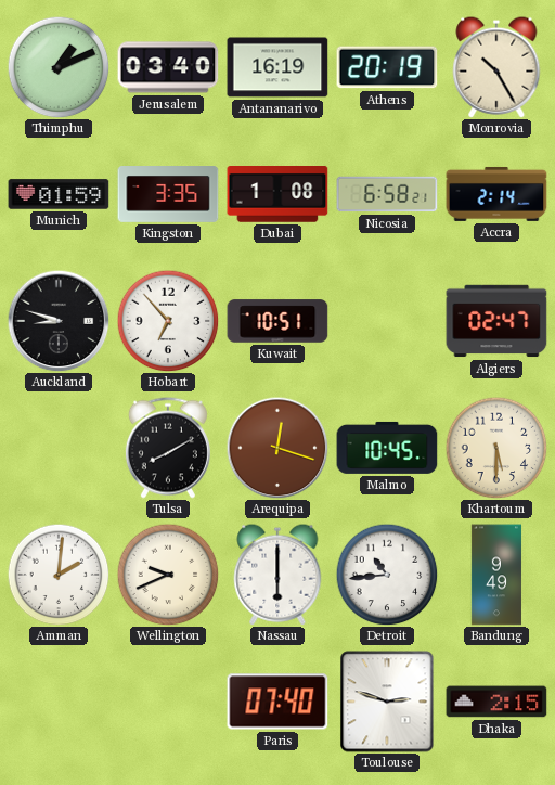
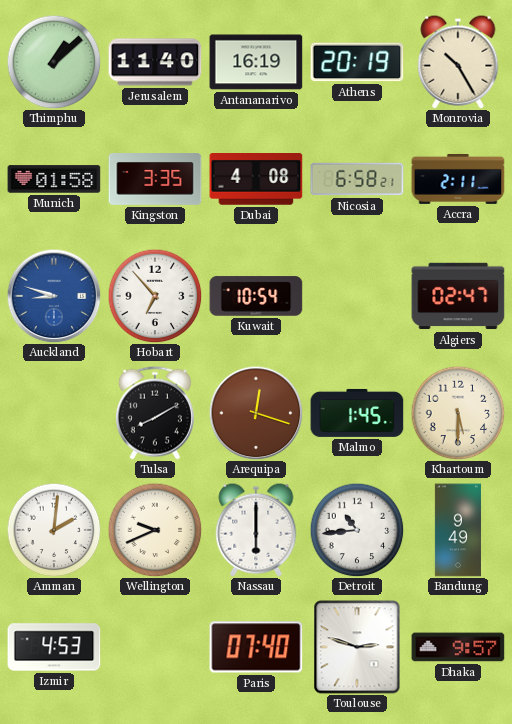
Thimphu: 1:11 -> 1:08 (54, 62)
Jerusalem: 03:40 -> 11:40 (155, 62)
Munich: 01:59 -> 01:58 (54, 179)
Dubai: 1:08 -> 4:08 (256, 180)
Accra: 2:14 -> 2:11 (458, 179)
Auckland dial: black -> blue (54, 296)
Kuwait: 10:51 -> 10:54 (256, 296)
Malmo: 10:45 -> 1:45 (357, 413)
Izmir: none -> 4:53 (54, 647)
Dhaka: 2:15 -> 9:57 (458, 647)
